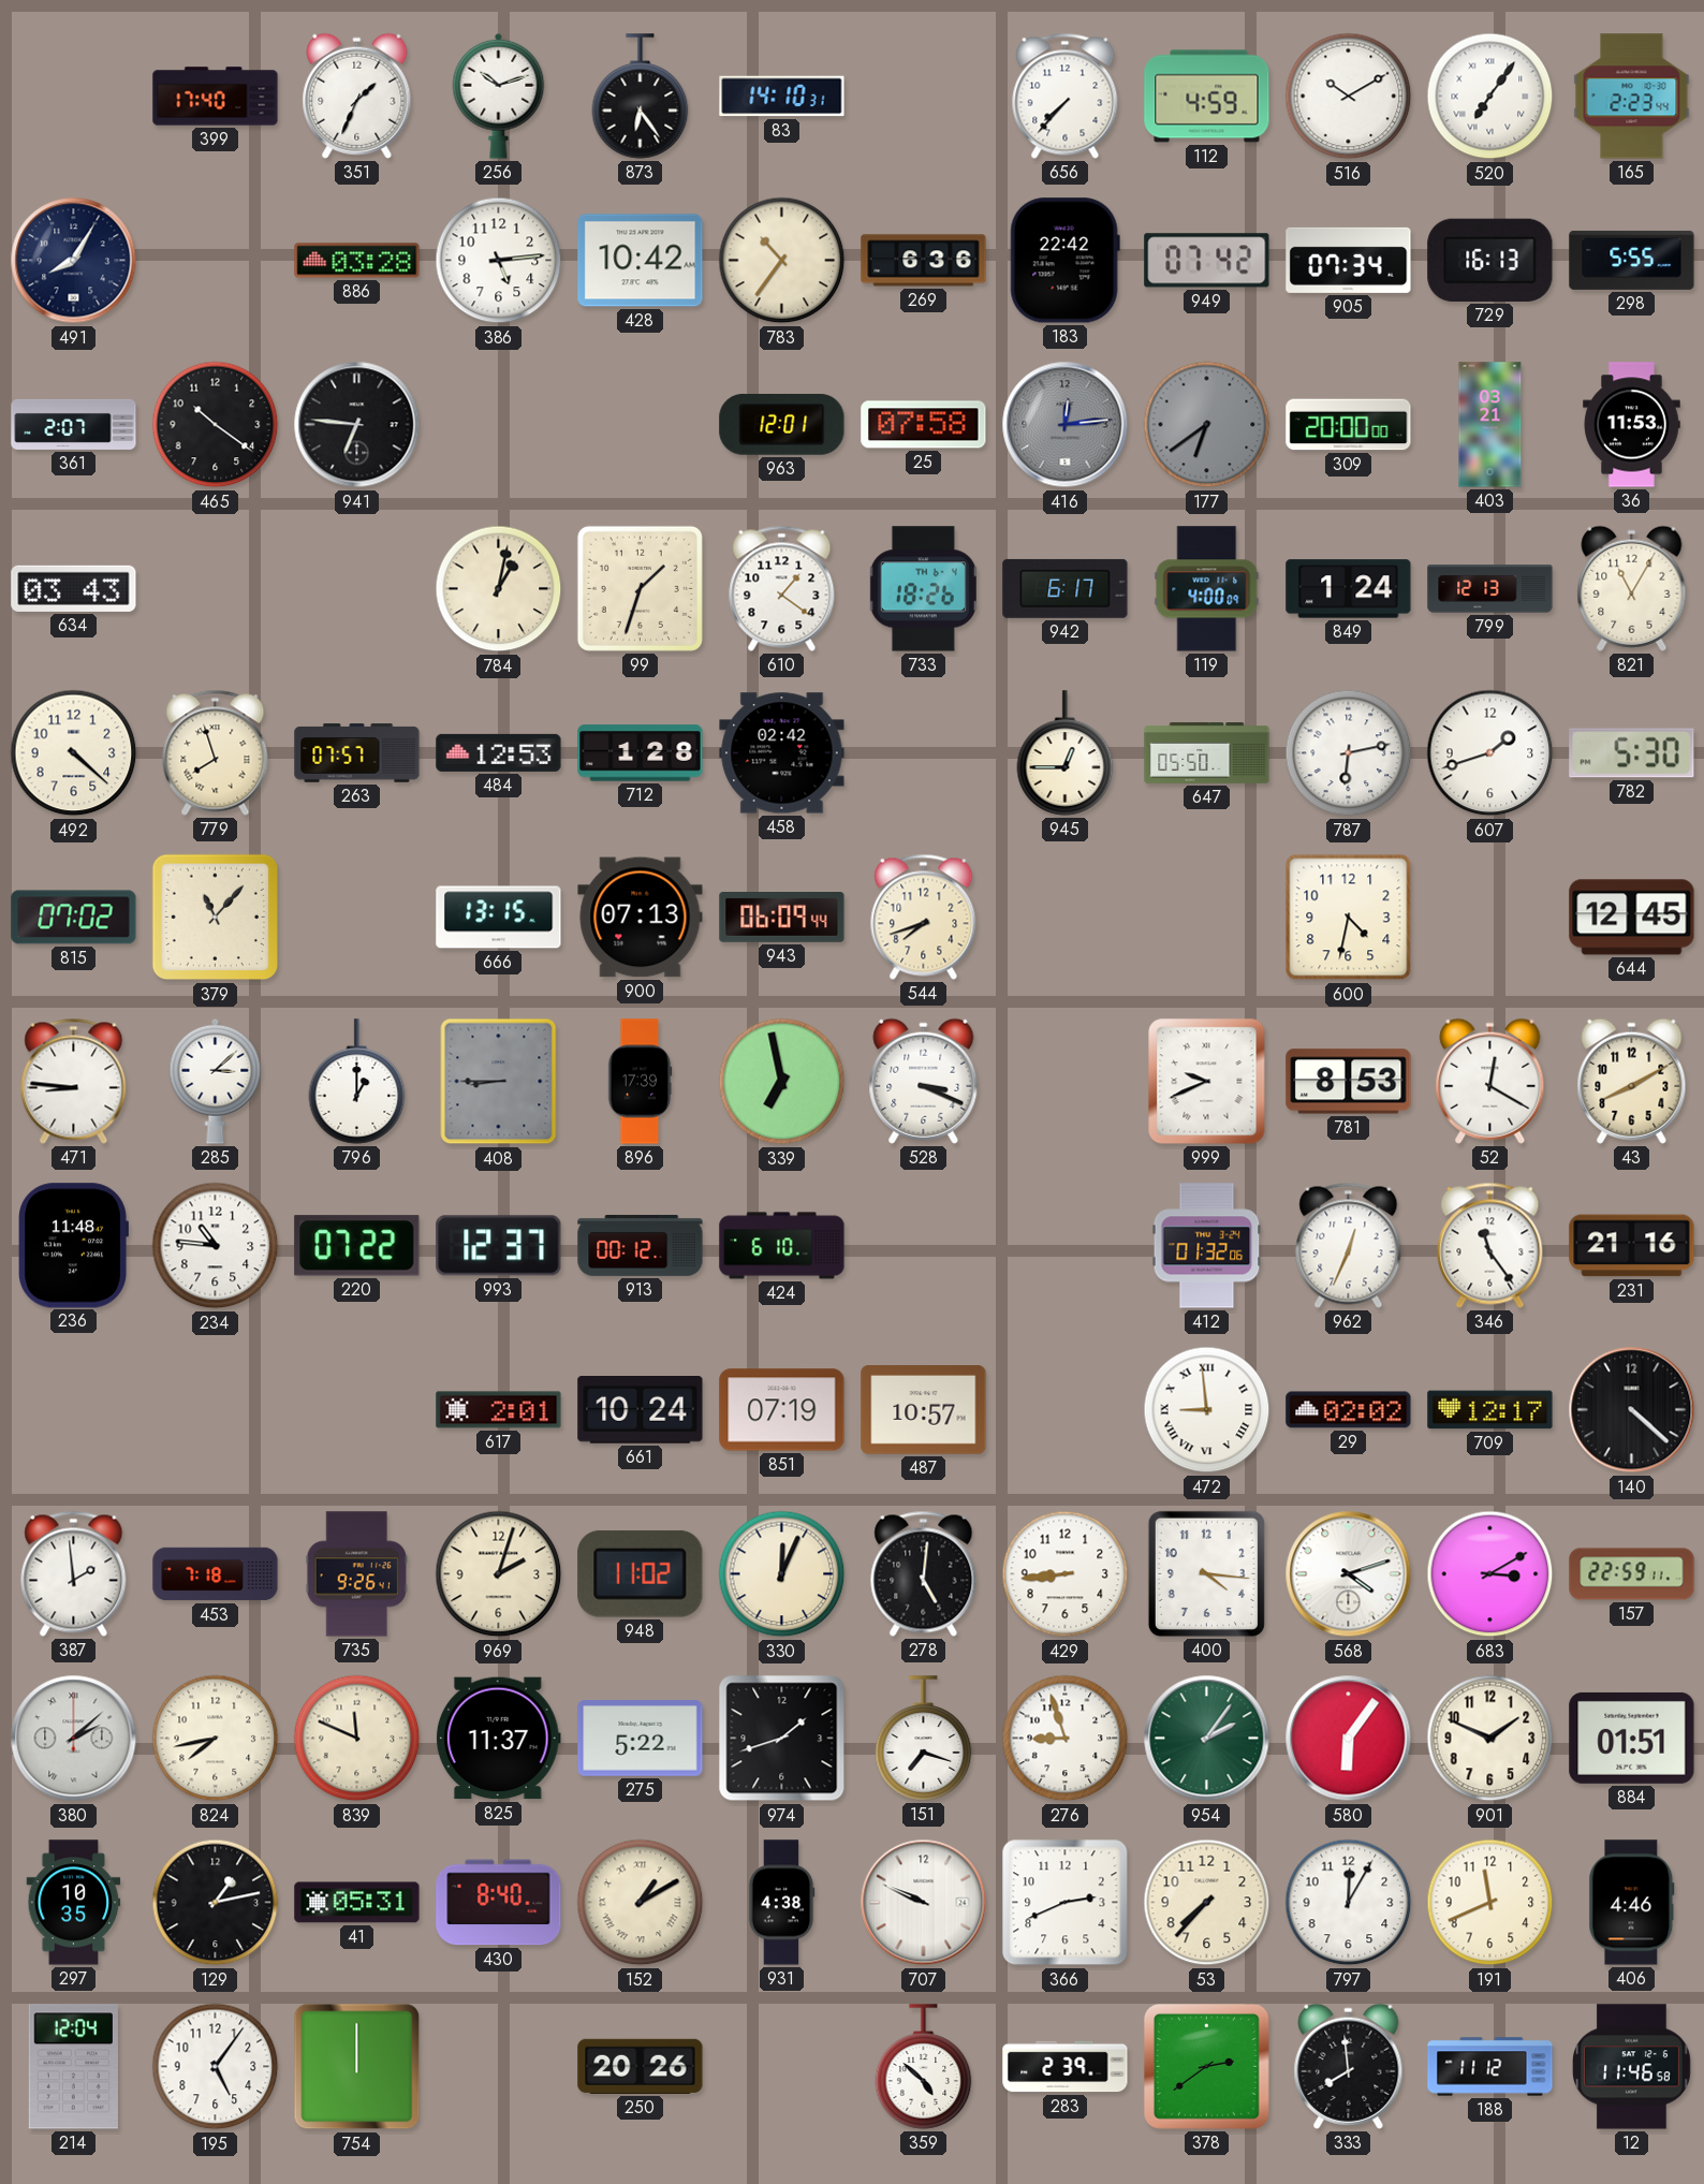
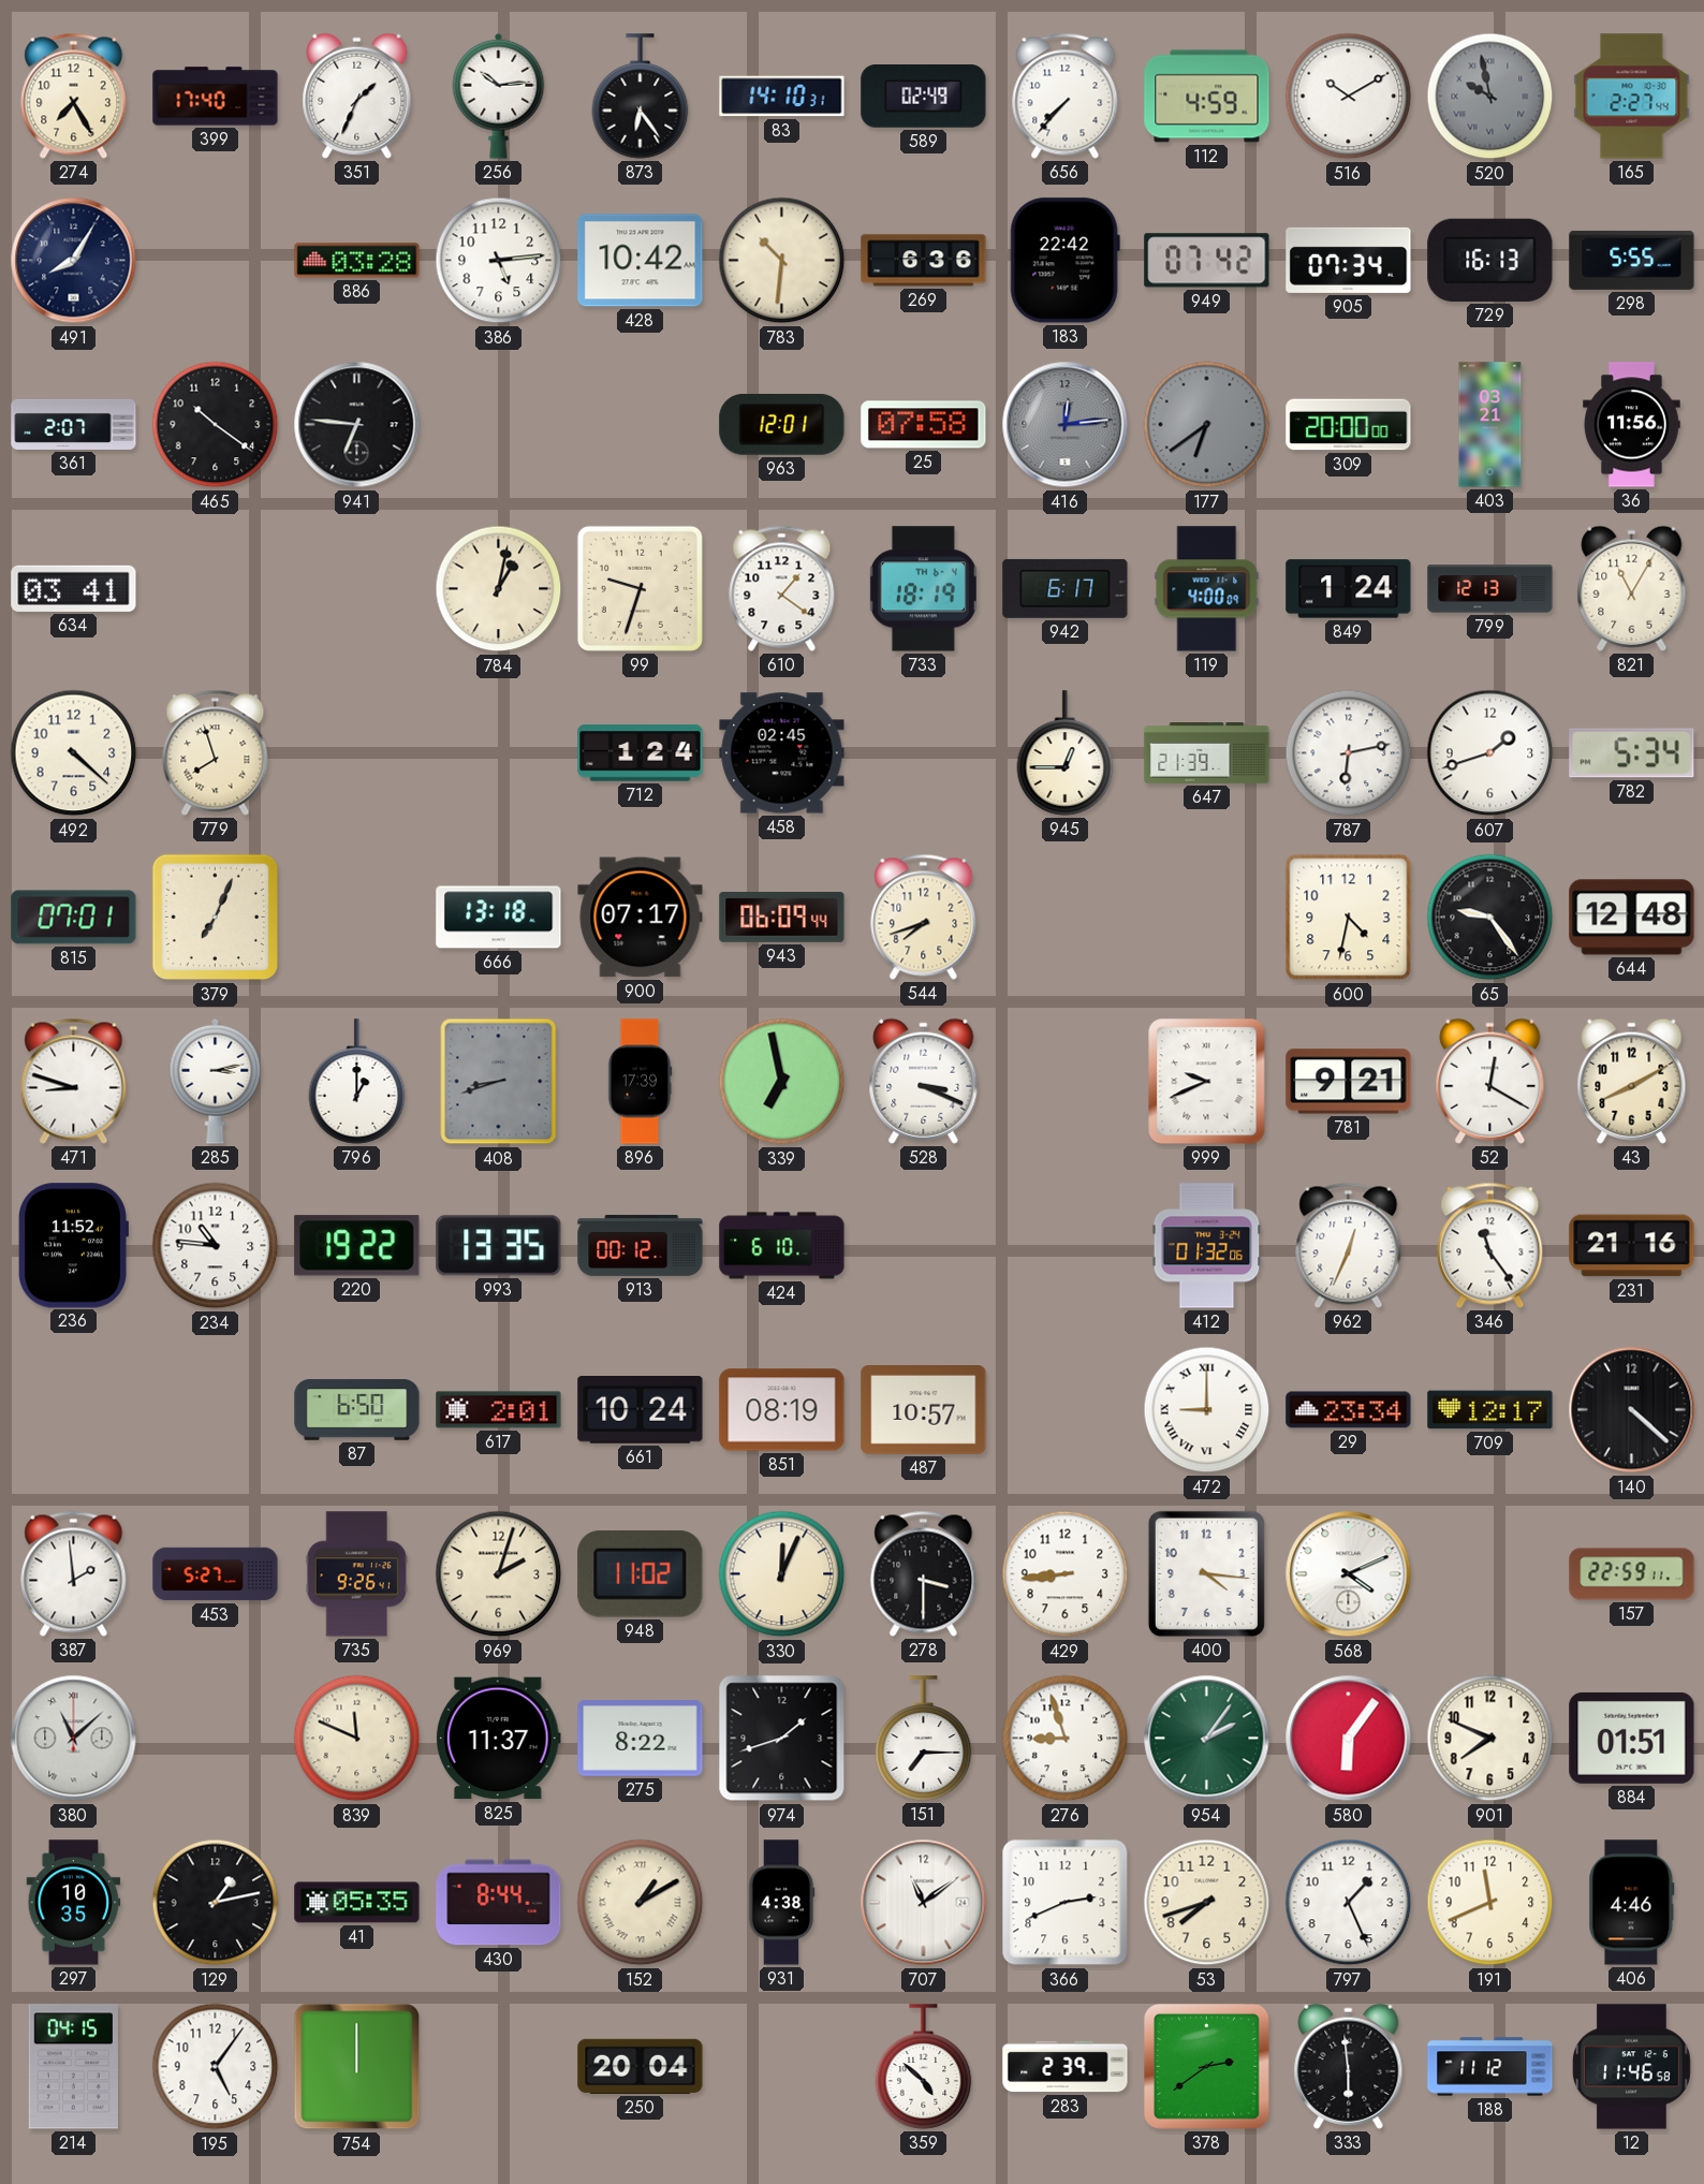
274: none -> 7:25 (74, 96)
256: 10:12 -> 10:14 (499, 96)
589: none -> 02:49 (924, 97)
520: 7:06 -> 9:58 (1490, 97)
520 dial: white -> grey (1490, 97)
165: 2:23 -> 2:27 (1632, 97)
783: 10:36 -> 10:31 (782, 261)
36: 11:53 -> 11:56 (1632, 425)
634: 03:43 -> 03:41 (74, 588)
99: 1:33 -> 9:33 (640, 588)
733: 18:26 -> 18:19 (923, 589)
263: 07:57 -> none (357, 753)
484: 12:53 -> none (499, 752)
712: 1:28 -> 1:24 (641, 753)
458: 02:42 -> 02:45 (782, 753)
647: 05:50 -> 21:39 (1207, 753)
782: 5:30 -> 5:34 (1632, 753)
815: 07:02 -> 07:01 (74, 918)
379: 11:07 -> 7:04 (216, 918)
666: 13:15 -> 13:18 (499, 918)
900: 07:13 -> 07:17 (641, 918)
65: none -> 9:24 (1490, 918)
644: 12:45 -> 12:48 (1632, 918)
471: 8:46 -> 8:48 (74, 1081)
285: 3:08 -> 3:13 (216, 1081)
408: 8:45 -> 8:42 (499, 1082)
781: 8:53 -> 9:21 (1349, 1082)
236: 11:48 -> 11:52 (74, 1246)
220: 07:22 -> 19:22 (357, 1246)
993: 12:37 -> 13:35 (499, 1246)
87: none -> 6:50 (357, 1410)
851: 07:19 -> 08:19 (782, 1410)
472: 8:59 -> 9:00 (1207, 1410)
29: 02:02 -> 23:34 (1349, 1410)
453: 7:18 -> 5:27 (216, 1574)
278: 5:01 -> 3:30 (924, 1573)
568: 4:12 -> 4:11 (1349, 1574)
683: 3:10 -> none (1490, 1574)
380: 2:08 -> 11:08 (74, 1739)
824: 7:43 -> none (216, 1739)
275: 5:22 -> 8:22 (641, 1739)
151: 7:18 -> 7:15 (924, 1739)
901: 1:49 -> 7:49 (1490, 1739)
41: 05:31 -> 05:35 (357, 1903)
430: 8:40 -> 8:44 (499, 1903)
707: 9:49 -> 11:09 (924, 1903)
53: 7:37 -> 7:42 (1207, 1903)
797: 12:05 -> 1:26 (1349, 1903)
214: 12:04 -> 04:15 (73, 2067)
250: 20:26 -> 20:04 (641, 2066)
333: 7:59 -> 5:59 (1349, 2066)
